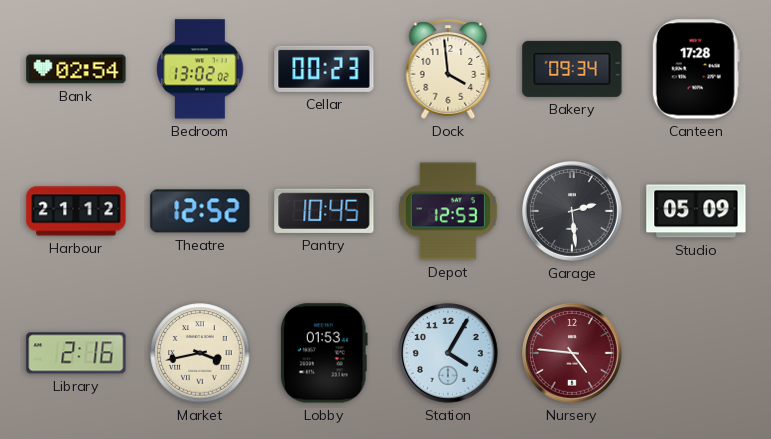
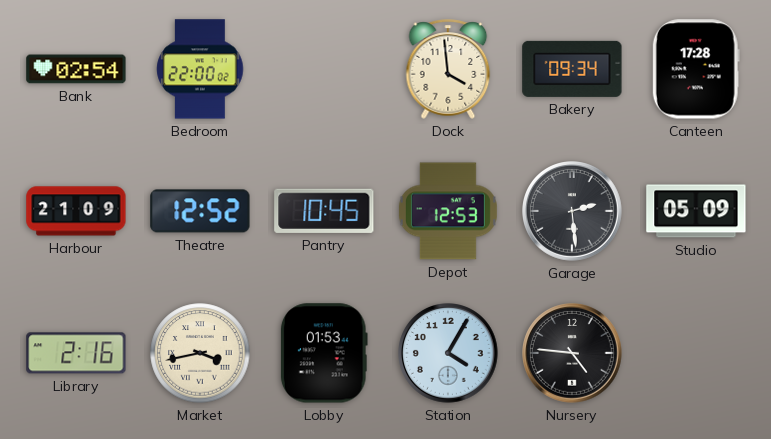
Bedroom: 13:02 -> 22:00 (200, 69)
Cellar: 00:23 -> none (324, 69)
Harbour: 21:12 -> 21:09 (76, 211)
Nursery dial: burgundy -> black (573, 354)
